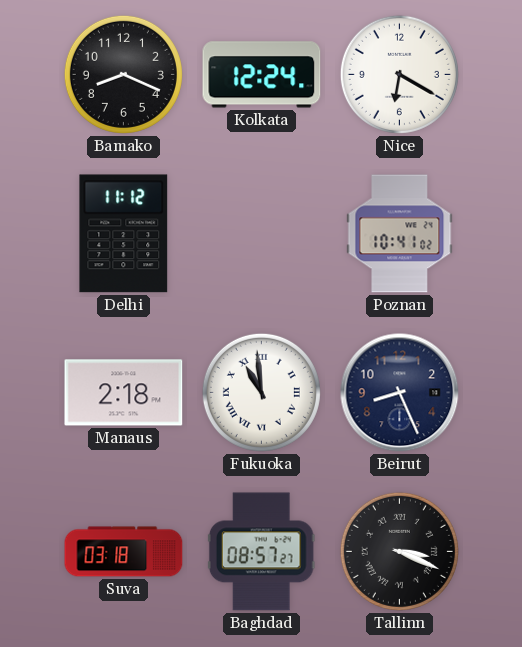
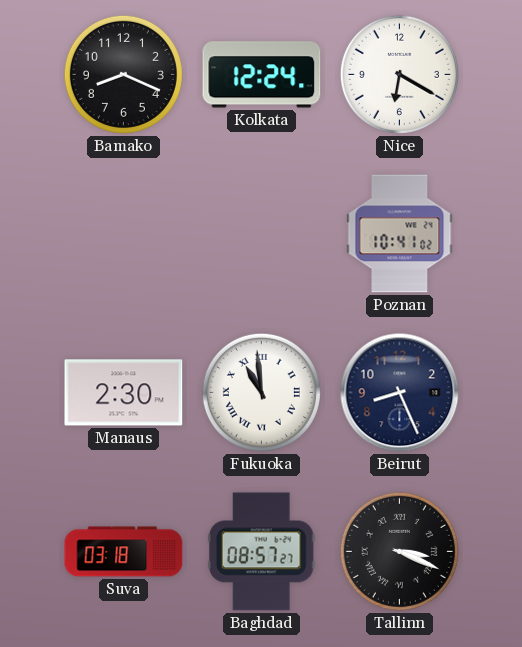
Delhi: 11:12 -> none (124, 234)
Manaus: 2:18 -> 2:30 (124, 393)
